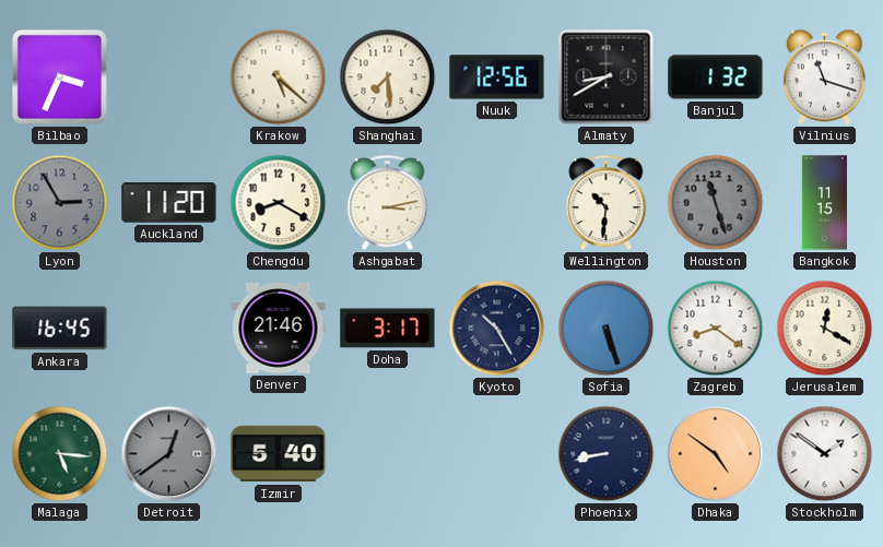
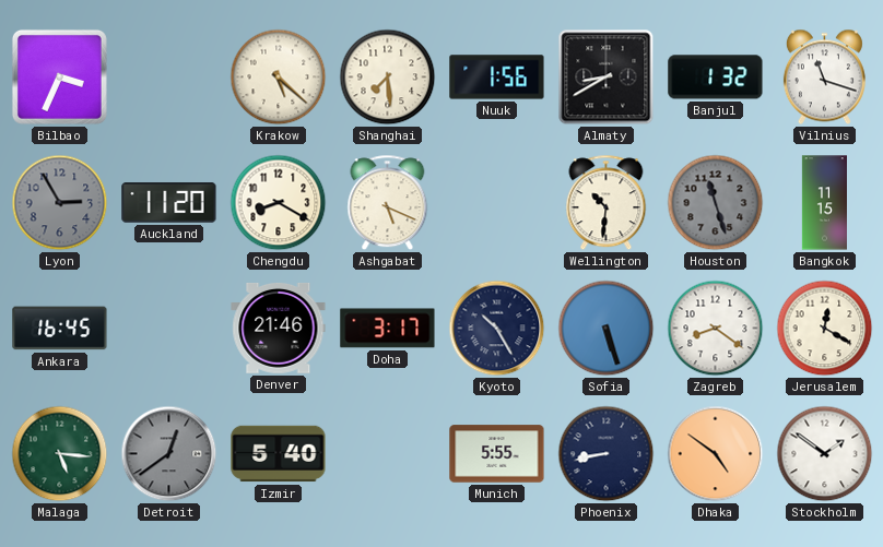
Nuuk: 12:56 -> 1:56 (497, 78)
Ashgabat: 3:13 -> 5:19 (388, 203)
Munich: none -> 5:55 (497, 454)
